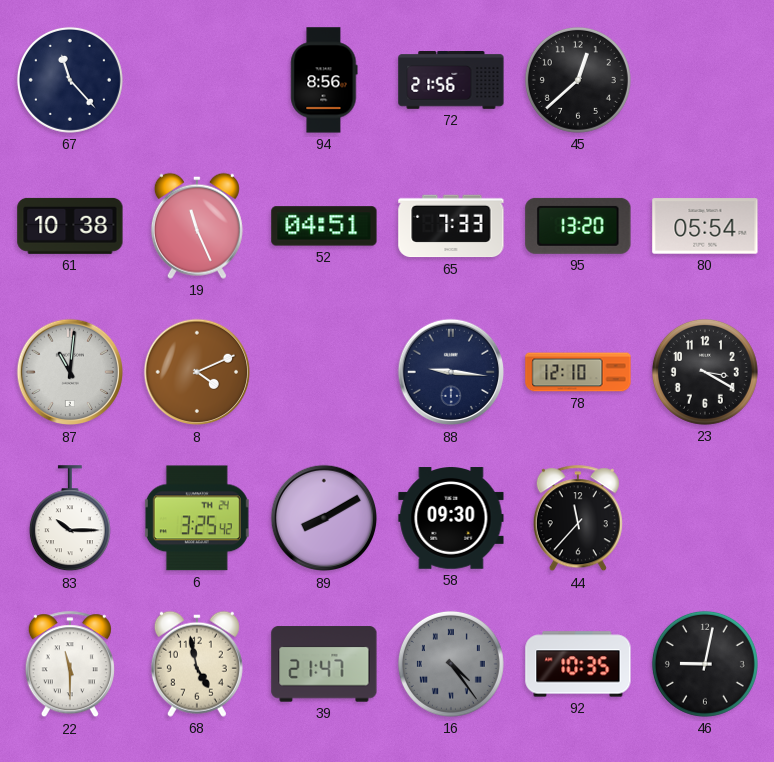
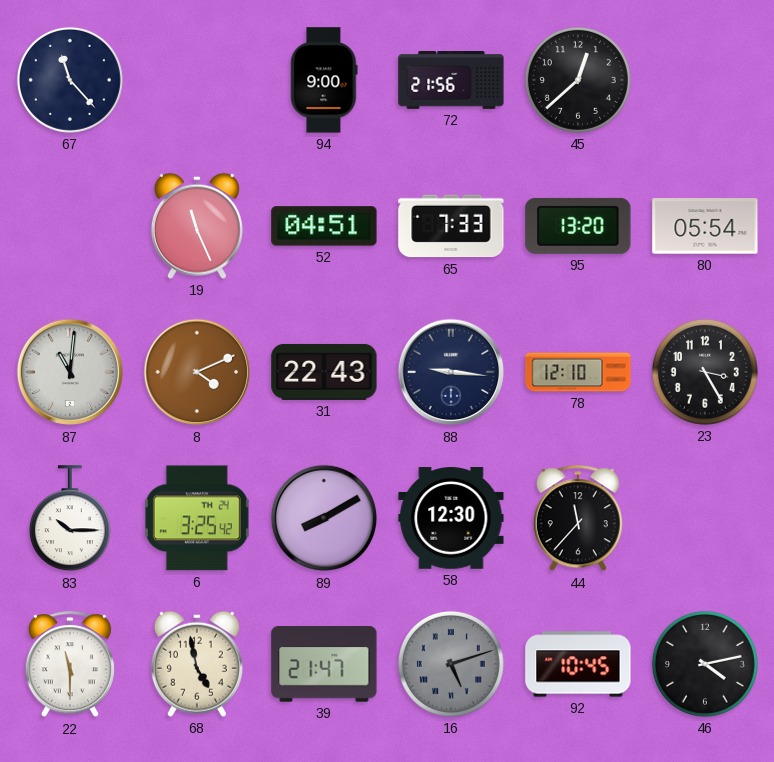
94: 8:56 -> 9:00 (324, 80)
61: 10:38 -> none (70, 226)
31: none -> 22:43 (324, 372)
23: 3:20 -> 3:25 (705, 372)
58: 09:30 -> 12:30 (451, 518)
16: 4:24 -> 5:12 (451, 664)
92: 10:35 -> 10:45 (578, 664)
46: 9:02 -> 4:13 (705, 664)
